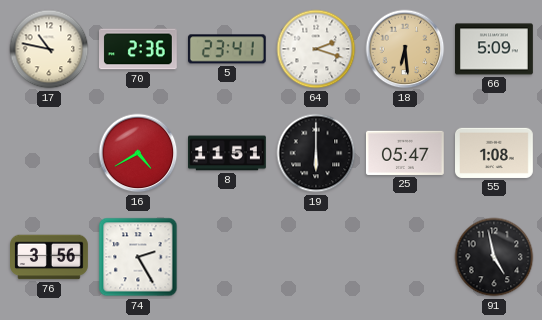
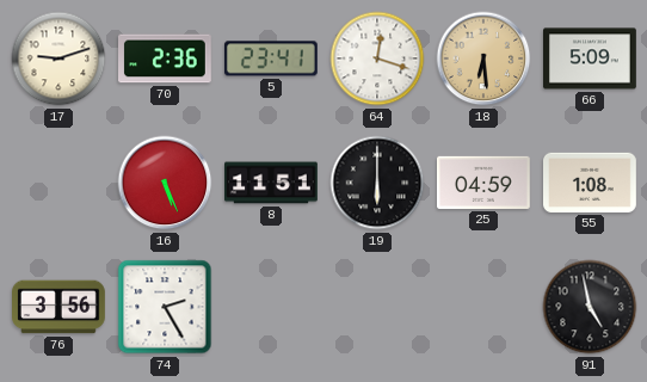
17: 10:47 -> 9:12 (58, 58)
64: 2:18 -> 12:18 (377, 58)
16: 4:40 -> 5:26 (165, 183)
25: 05:47 -> 04:59 (485, 183)
